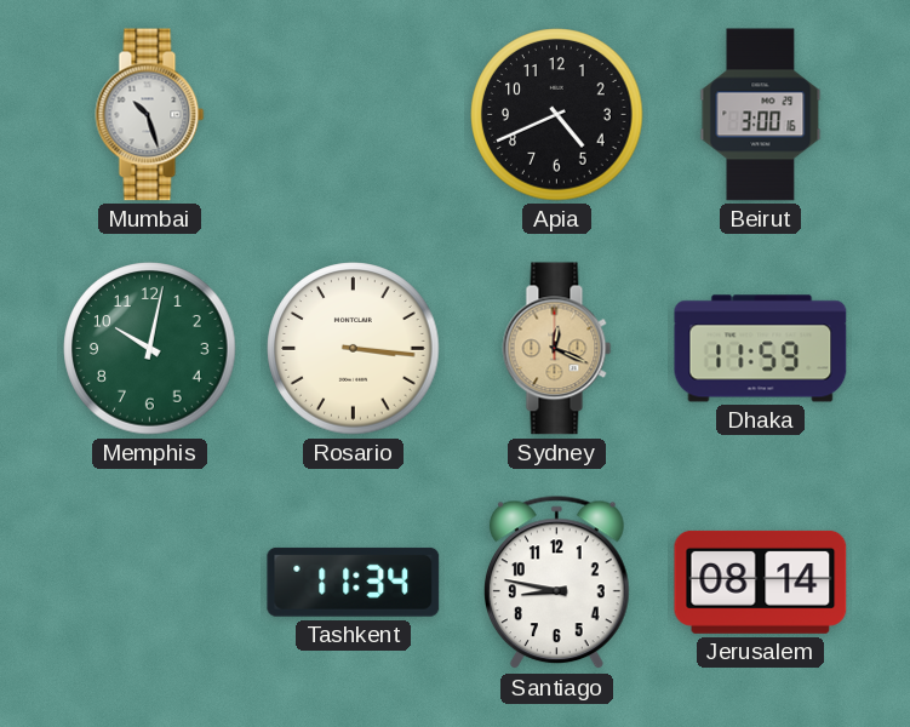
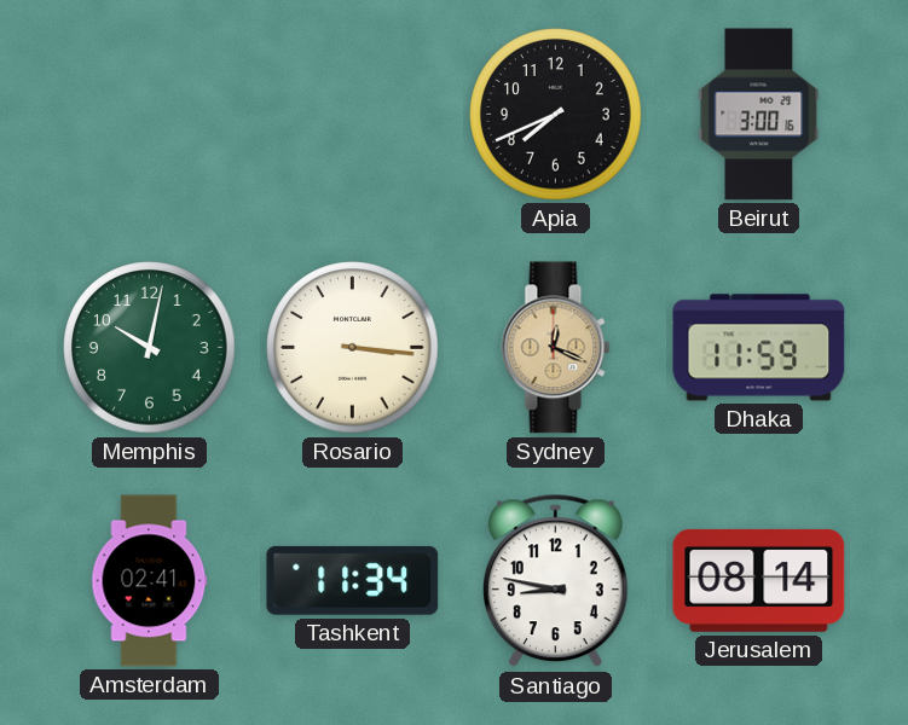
Mumbai: 10:27 -> none (150, 115)
Apia: 4:41 -> 7:41 (556, 115)
Amsterdam: none -> 02:41 (150, 581)
